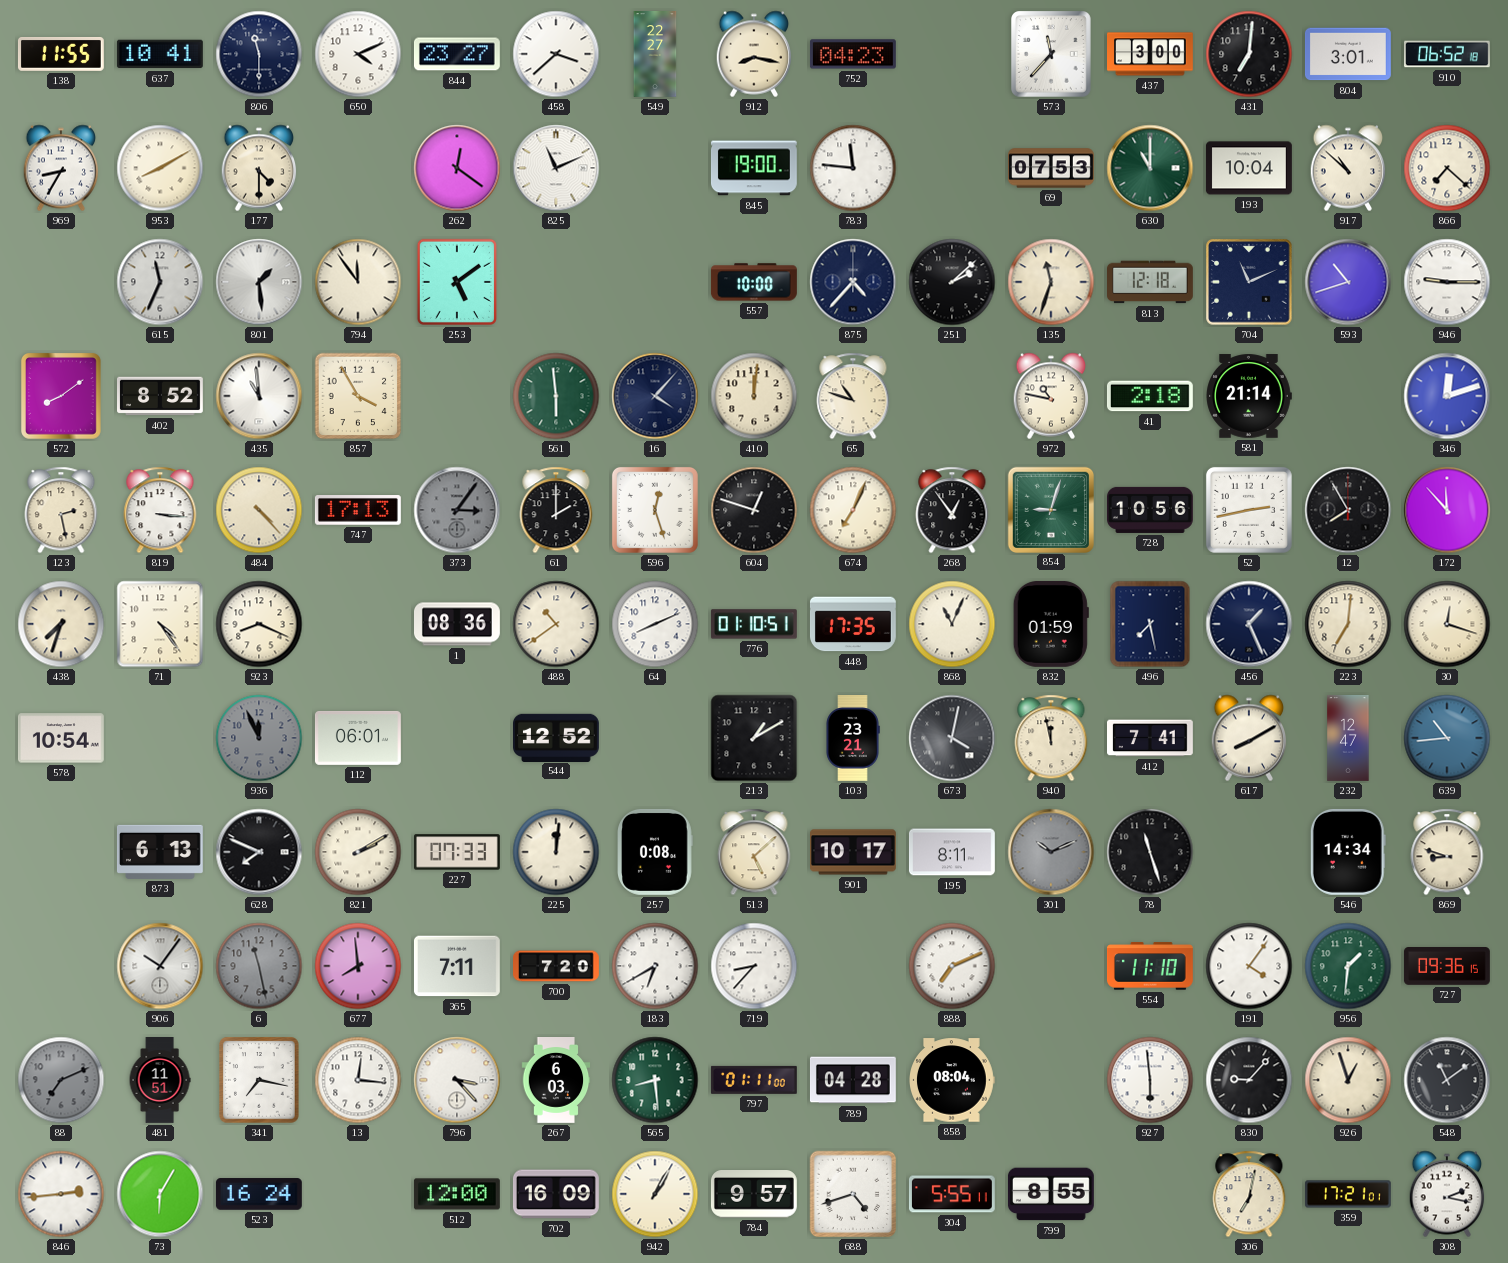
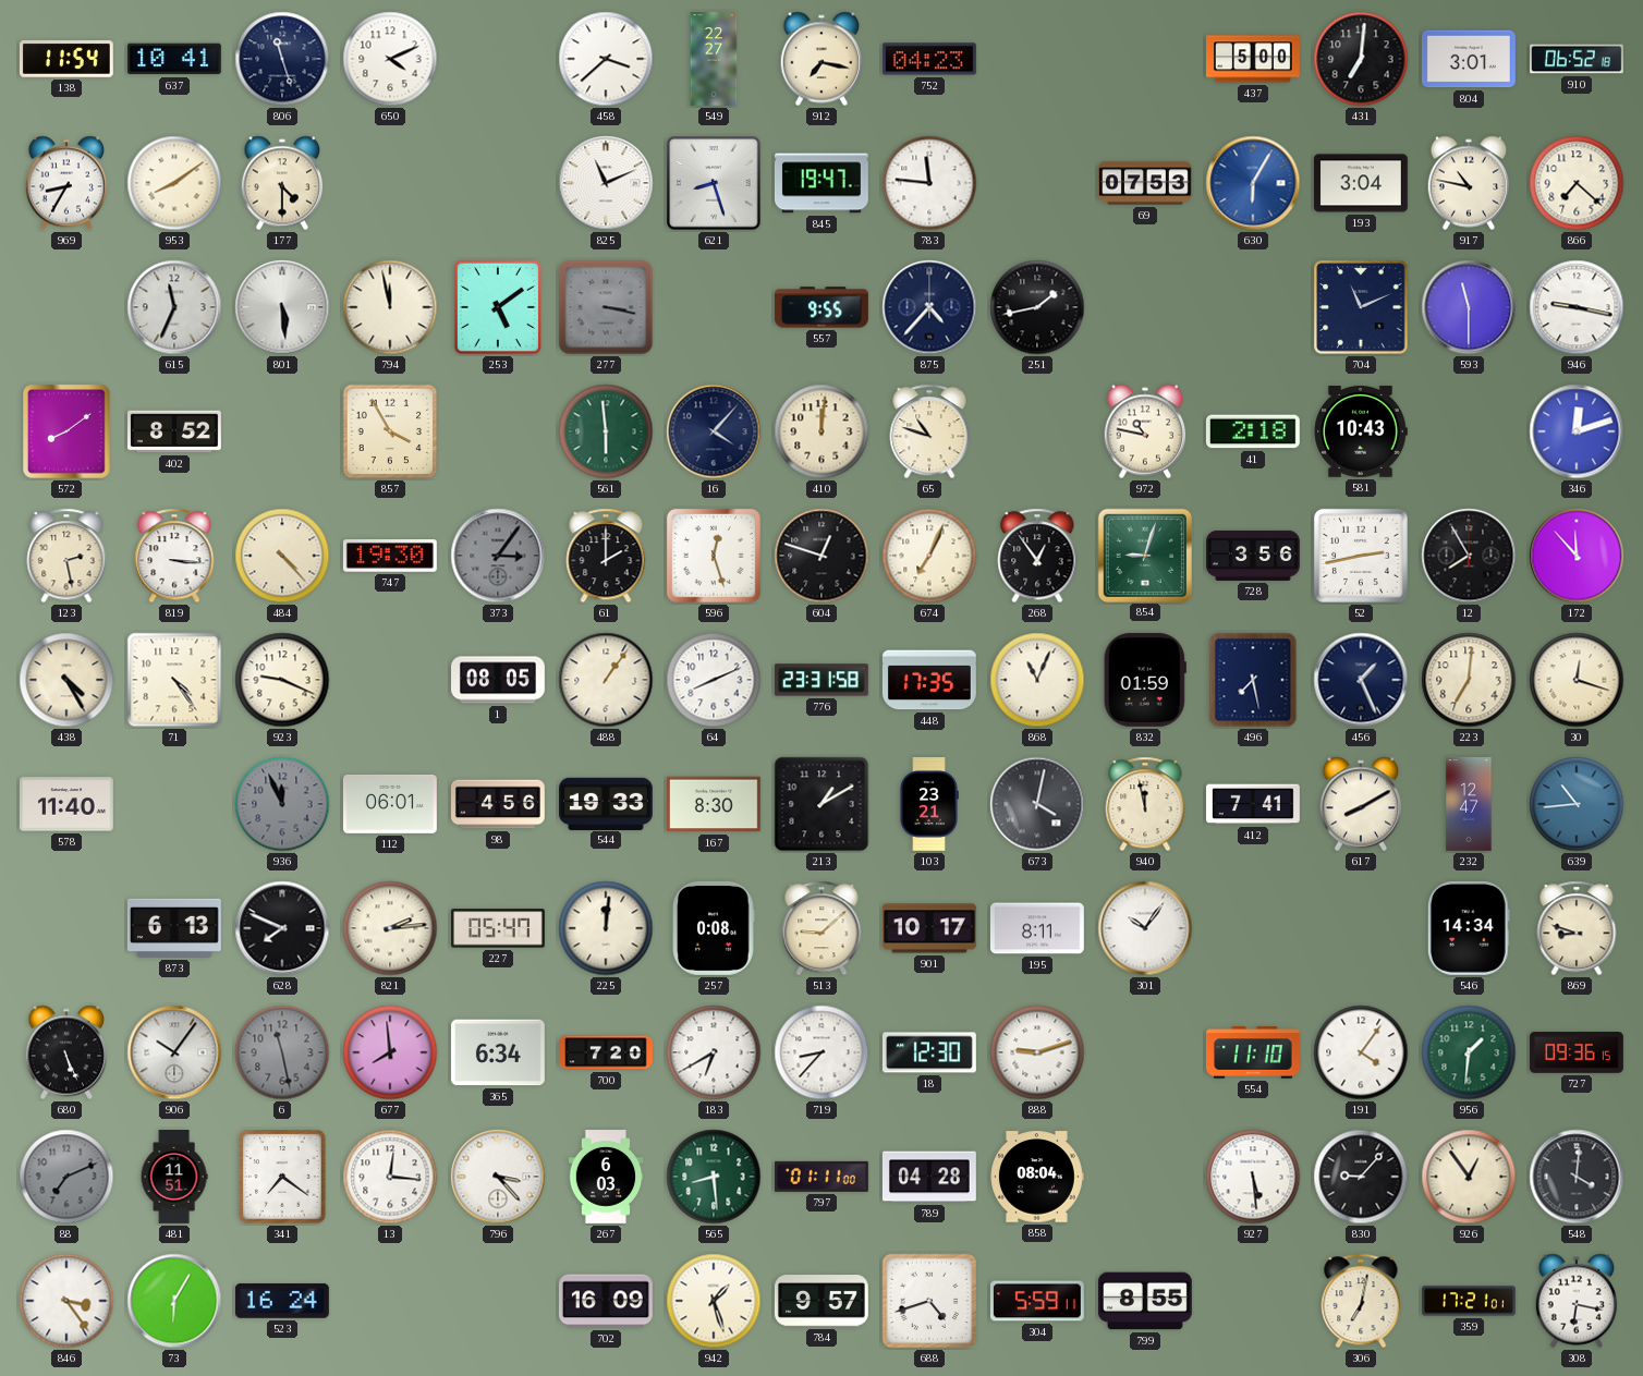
138: 11:55 -> 11:54 (66, 59)
806: 11:30 -> 11:27 (282, 59)
844: 23:27 -> none (457, 54)
912: 8:17 -> 7:17 (821, 59)
573: 11:37 -> none (1052, 55)
437: 3:00 -> 5:00 (1254, 59)
953: 8:10 -> 8:09 (174, 183)
262: 12:21 -> none (457, 168)
621: none -> 8:27 (714, 183)
845: 19:00 -> 19:47 (821, 183)
630: 11:00 -> 6:05 (1253, 183)
630 dial: green -> blue (1253, 183)
193: 10:04 -> 3:04 (1361, 183)
917: 10:52 -> 10:47 (1469, 183)
801: 1:29 -> 5:29 (282, 307)
794: 11:54 -> 11:58 (390, 307)
277: none -> 3:17 (606, 307)
557: 10:00 -> 9:55 (821, 307)
251: 2:08 -> 1:43 (1037, 307)
135: 11:33 -> none (1051, 282)
813: 12:18 -> none (1151, 282)
593: 10:42 -> 11:30 (1469, 307)
946: 9:15 -> 9:17 (1577, 307)
435: 10:59 -> none (259, 396)
581: 21:14 -> 10:43 (1361, 431)
747: 17:13 -> 19:30 (390, 557)
728: 10:56 -> 3:56 (1254, 556)
438: 7:33 -> 4:25 (66, 680)
923: 8:19 -> 9:19 (282, 680)
1: 08:36 -> 08:05 (499, 680)
488: 10:39 -> 1:06 (606, 680)
776: 01:10 -> 23:31 (821, 680)
578: 10:54 -> 11:40 (66, 804)
98: none -> 4:56 (498, 804)
544: 12:52 -> 19:33 (607, 803)
167: none -> 8:30 (714, 804)
821: 2:10 -> 2:14 (390, 928)
227: 07:33 -> 05:47 (499, 928)
513: 5:08 -> 9:08 (821, 928)
301: 10:11 -> 10:06 (1145, 928)
301 dial: grey -> white (1145, 928)
78: 11:27 -> none (1150, 852)
680: none -> 5:26 (66, 1052)
365: 7:11 -> 6:34 (498, 1052)
18: none -> 12:30 (929, 1052)
888: 7:11 -> 9:12 (1037, 1052)
341: 7:17 -> 7:21 (282, 1177)
927: 5:59 -> 5:29 (1253, 1177)
926: 12:57 -> 12:54 (1469, 1177)
548: 11:09 -> 4:01 (1577, 1177)
846: 2:44 -> 3:24 (66, 1301)
512: 12:00 -> none (457, 1194)
942: 1:05 -> 1:27 (714, 1301)
304: 5:55 -> 5:59 (1037, 1301)
308: 2:17 -> 6:17 (1577, 1301)
